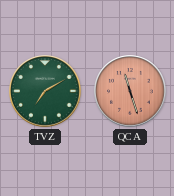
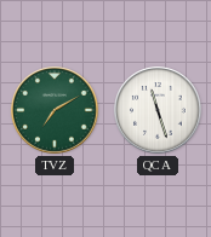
QCA dial: salmon -> white (158, 110)
